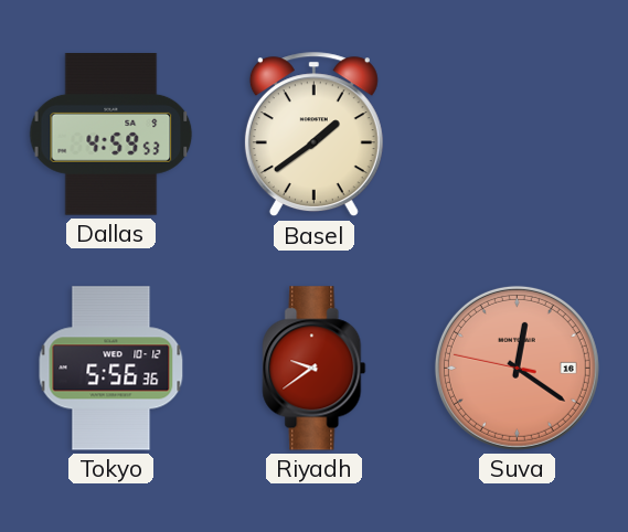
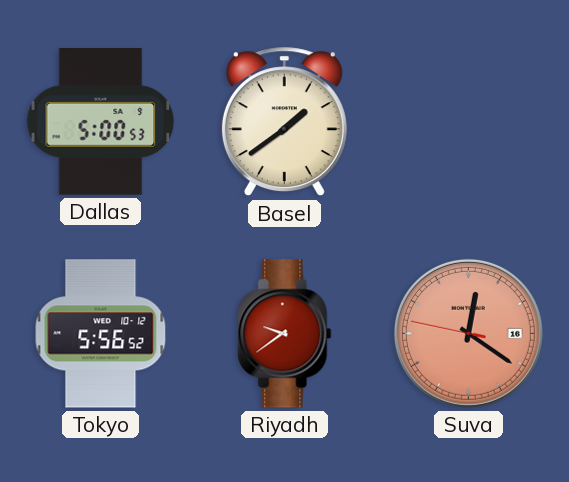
Dallas: 4:59 -> 5:00 (101, 122)
Tokyo: 5:56:36 -> 5:56:52 (101, 334)
